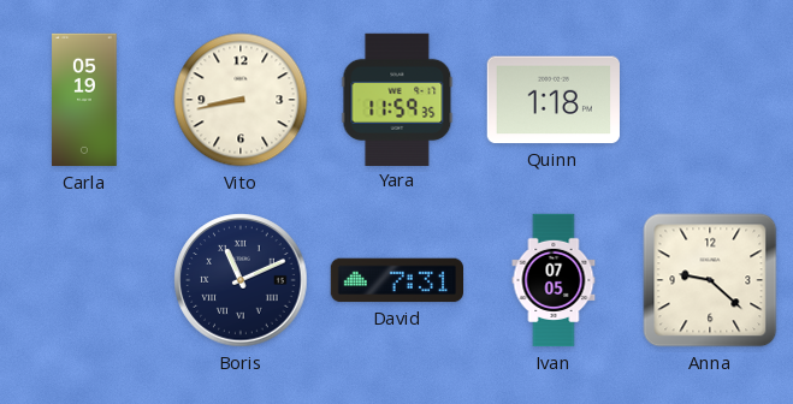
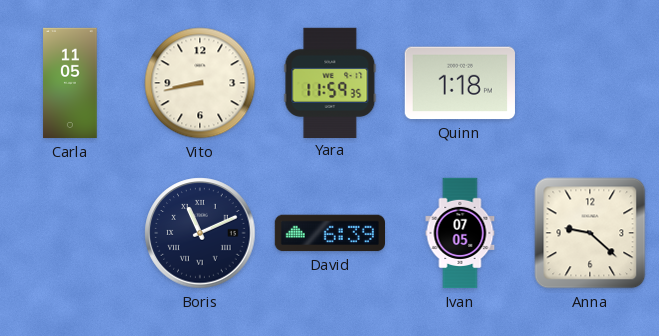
Carla: 05:19 -> 11:05 (70, 83)
David: 7:31 -> 6:39 (329, 233)
